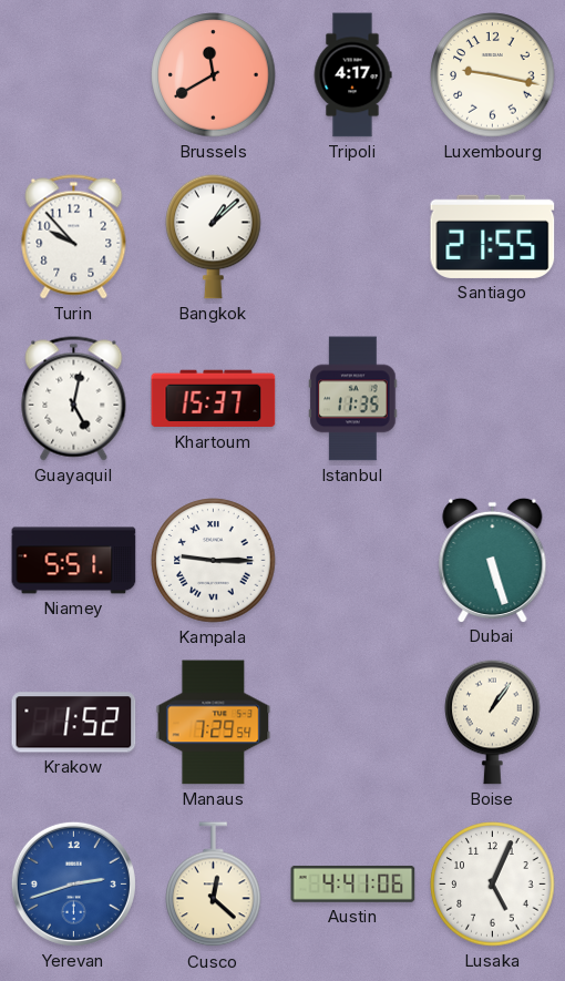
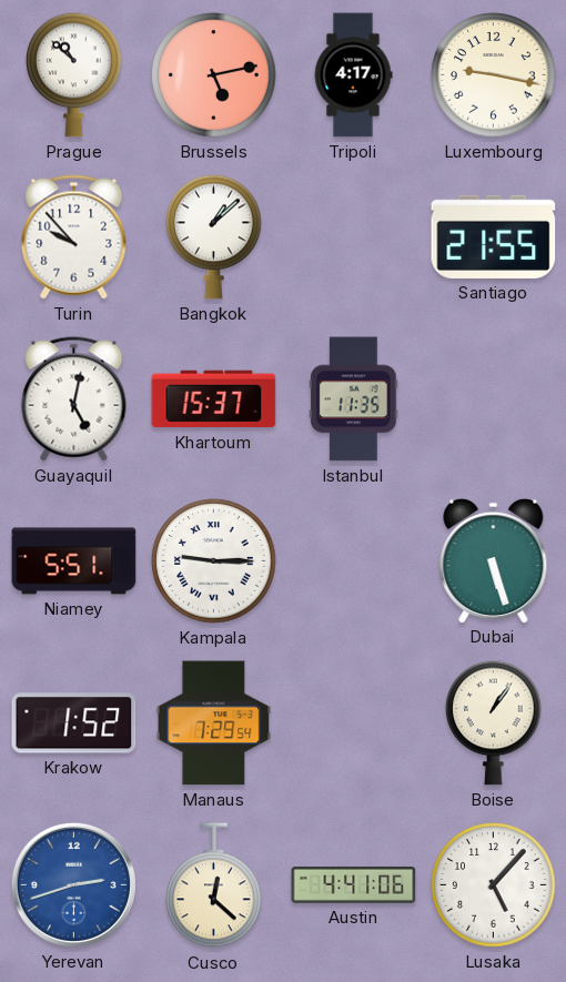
Prague: none -> 10:52 (74, 74)
Brussels: 11:40 -> 5:13 (214, 75)
Lusaka: 5:04 -> 5:07 (494, 885)
